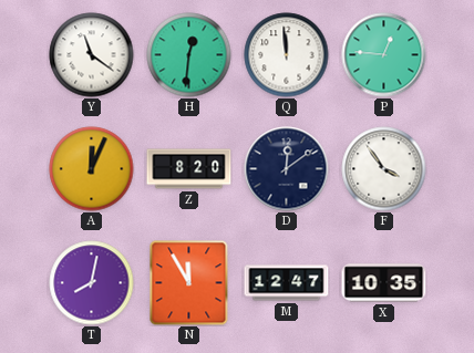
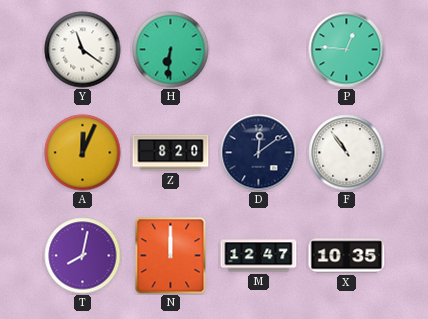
H: 12:31 -> 6:31 (171, 50)
Q: 11:59 -> none (287, 55)
F: 3:54 -> 10:54 (347, 153)
N: 11:55 -> 12:00 (171, 256)
